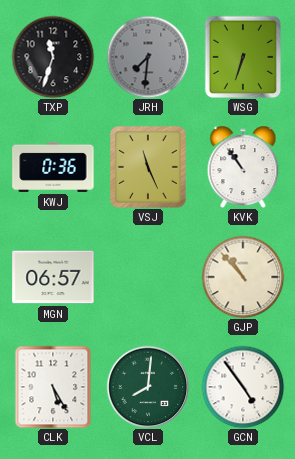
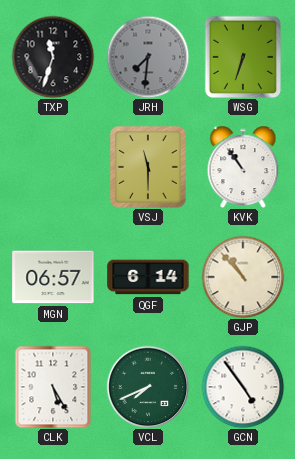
KWJ: 0:36 -> none (53, 167)
VSJ: 11:26 -> 11:30 (148, 167)
QGF: none -> 6:14 (148, 277)
VCL: 8:01 -> 7:41 (148, 387)
